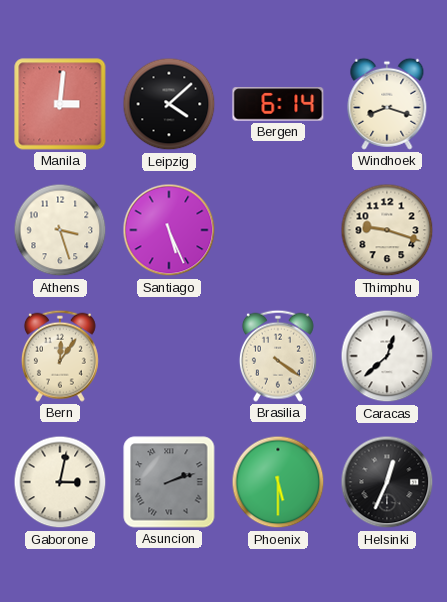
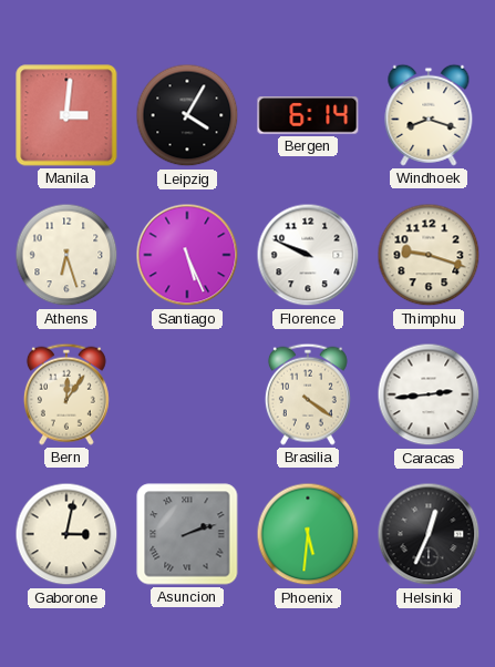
Leipzig: 4:08 -> 4:05 (187, 115)
Athens: 3:27 -> 6:27 (66, 255)
Florence: none -> 9:49 (308, 255)
Caracas: 12:38 -> 2:44 (429, 394)
Phoenix: 5:30 -> 5:31 (308, 534)
